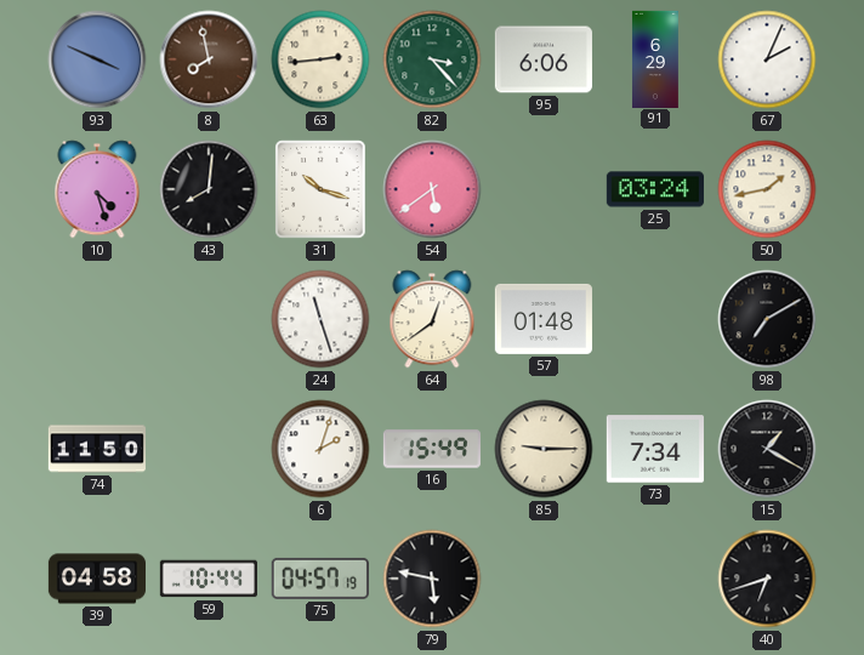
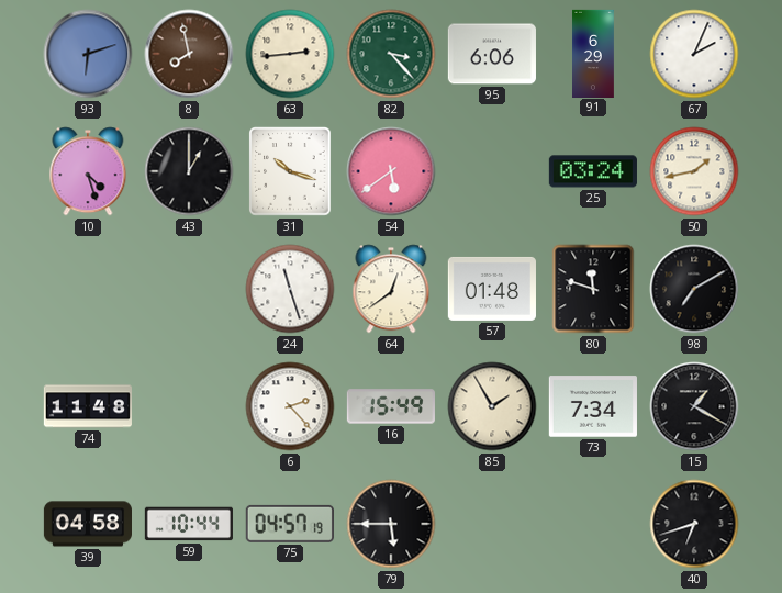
93: 3:49 -> 6:12 (88, 54)
43: 8:01 -> 1:00 (189, 171)
80: none -> 11:48 (593, 289)
74: 11:50 -> 11:48 (88, 406)
6: 2:03 -> 2:23 (290, 406)
85: 9:15 -> 1:55 (492, 406)
79: 5:47 -> 5:45 (391, 524)
